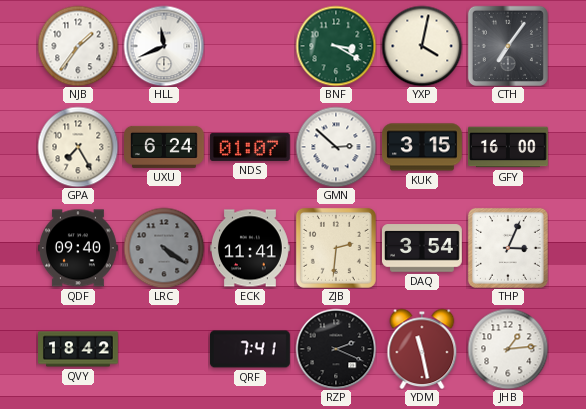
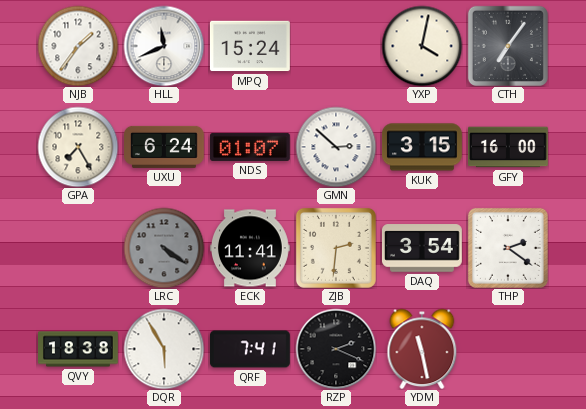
MPQ: none -> 15:24 (250, 46)
BNF: 3:20 -> none (336, 46)
QDF: 09:40 -> none (79, 248)
THP: 3:04 -> 2:21 (508, 248)
QVY: 18:42 -> 18:38 (79, 349)
DQR: none -> 5:55 (164, 349)
JHB: 1:14 -> none (508, 349)
